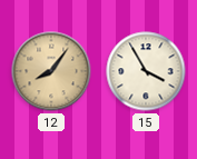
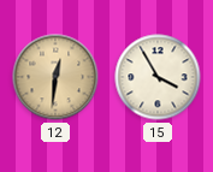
12: 8:06 -> 12:31 (55, 77)
